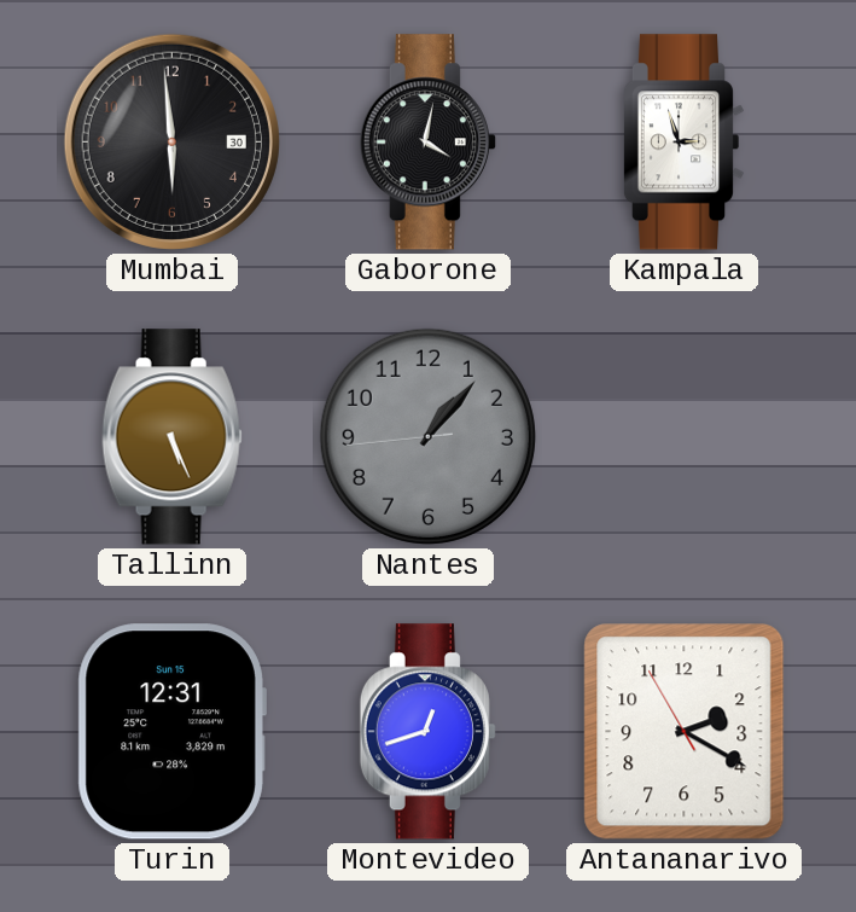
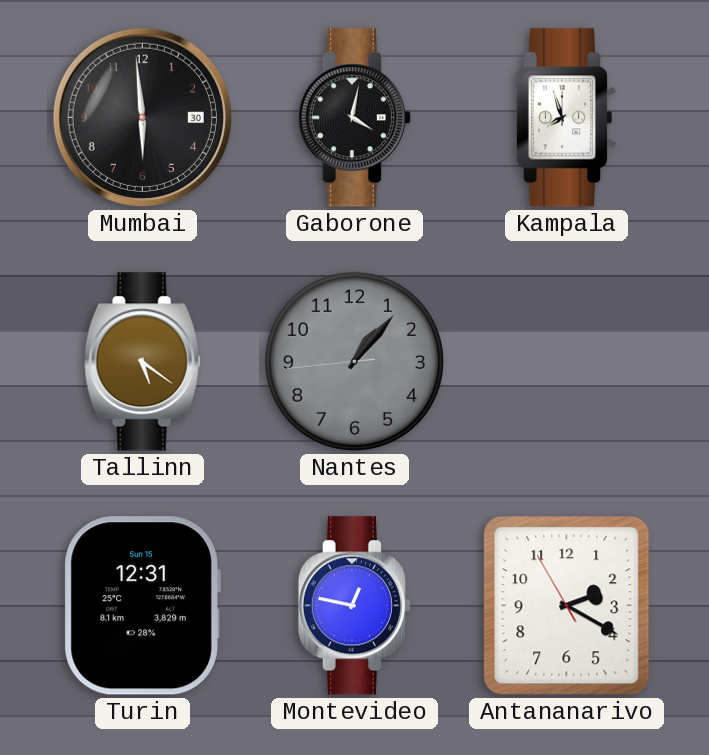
Kampala: 2:57 -> 7:57 (566, 118)
Tallinn: 5:26 -> 5:21 (142, 362)
Montevideo: 12:42 -> 12:47 (354, 606)
